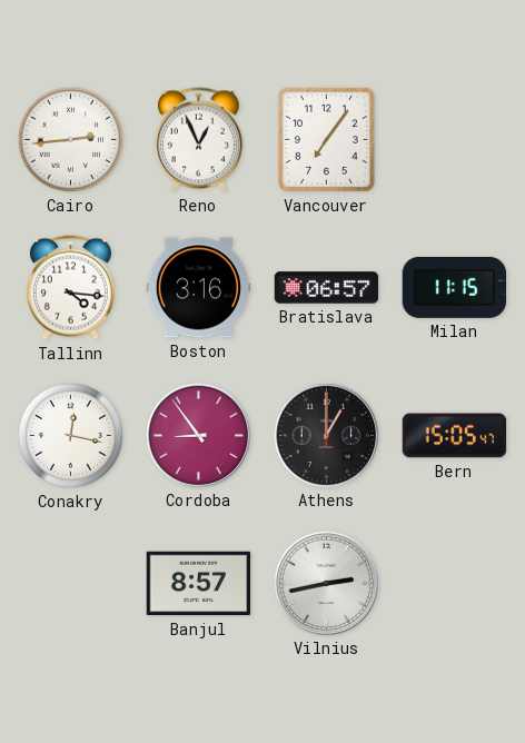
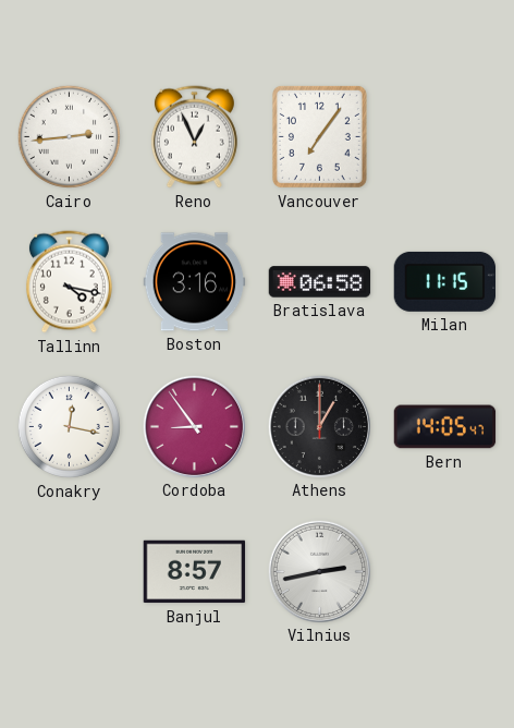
Tallinn: 4:16 -> 4:17 (69, 282)
Bratislava: 06:57 -> 06:58 (320, 282)
Bern: 15:05 -> 14:05 (445, 427)
